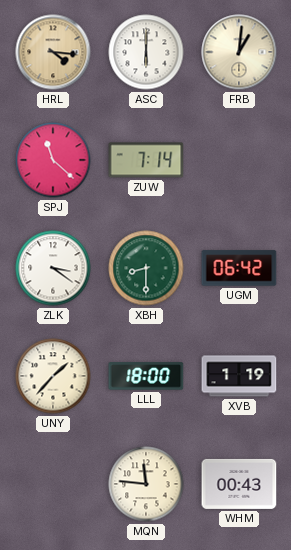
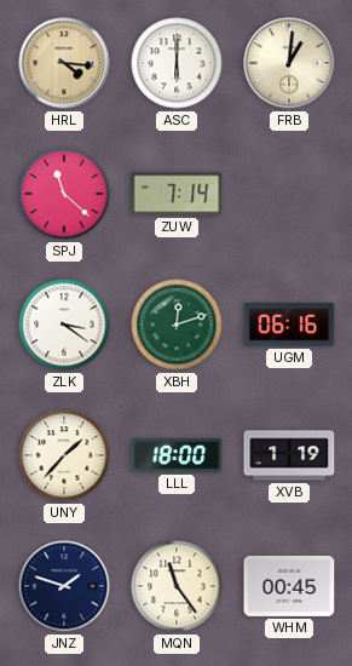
XBH: 8:30 -> 12:12 (177, 325)
UGM: 06:42 -> 06:16 (289, 325)
JNZ: none -> 1:48 (64, 586)
MQN: 11:46 -> 11:24 (177, 586)
WHM: 00:43 -> 00:45 (289, 586)
